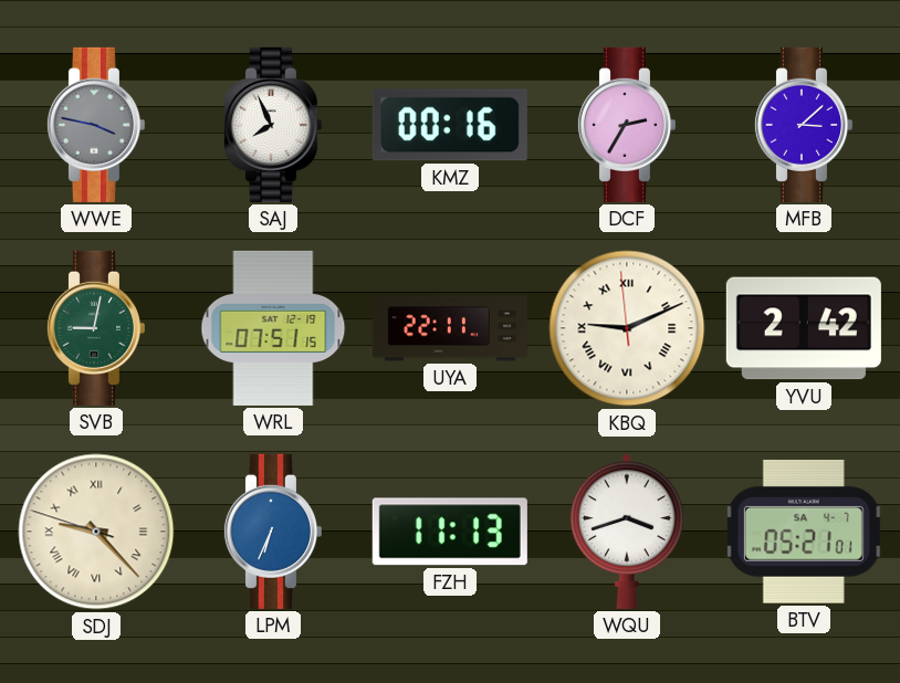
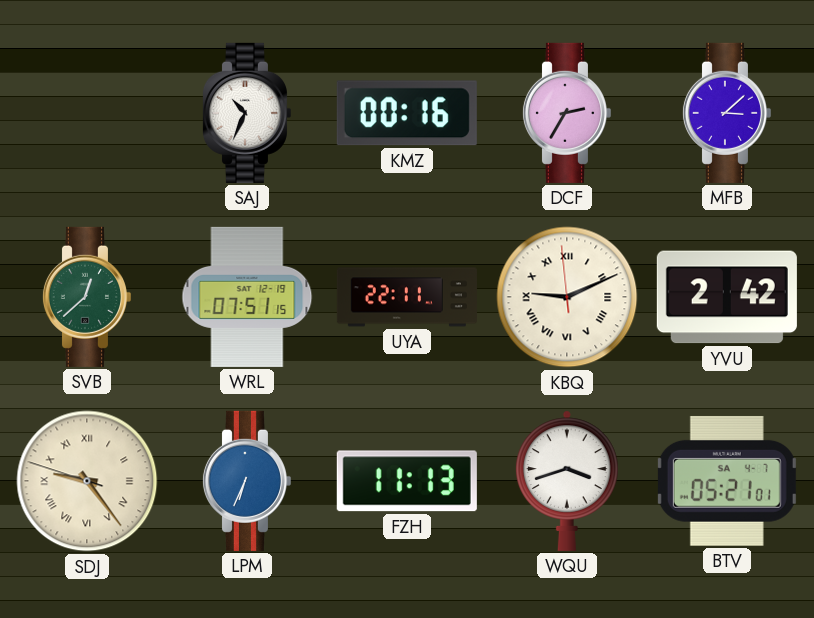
WWE: 3:47 -> none (95, 125)
SAJ: 7:56 -> 10:34 (246, 113)
SVB: 9:02 -> 12:38 (86, 297)
SDJ: 9:22 -> 9:23 (87, 481)
